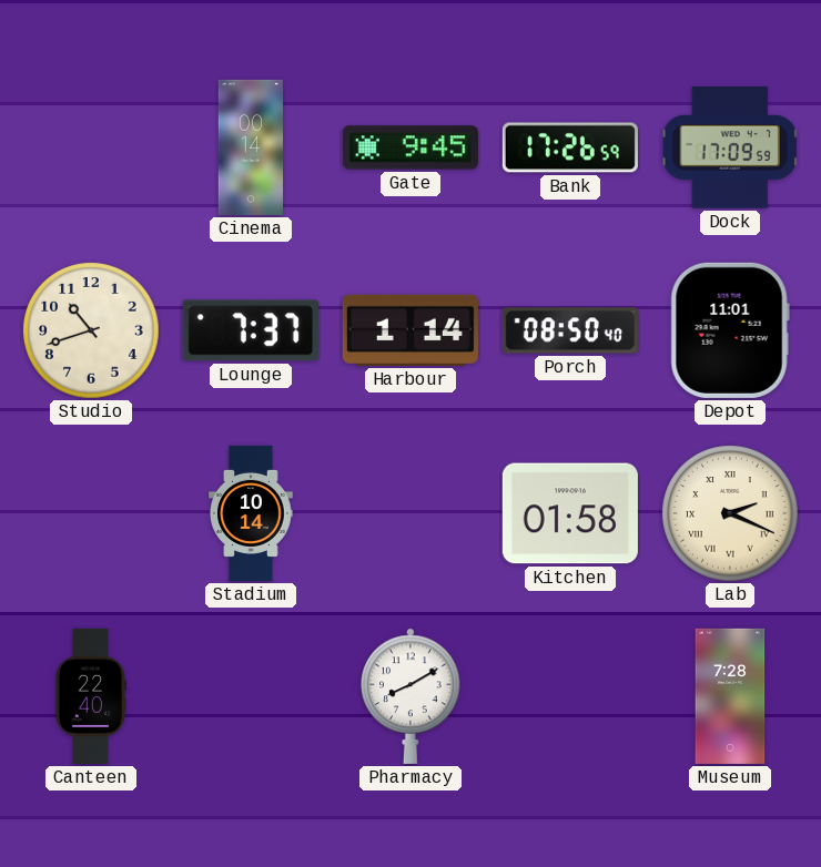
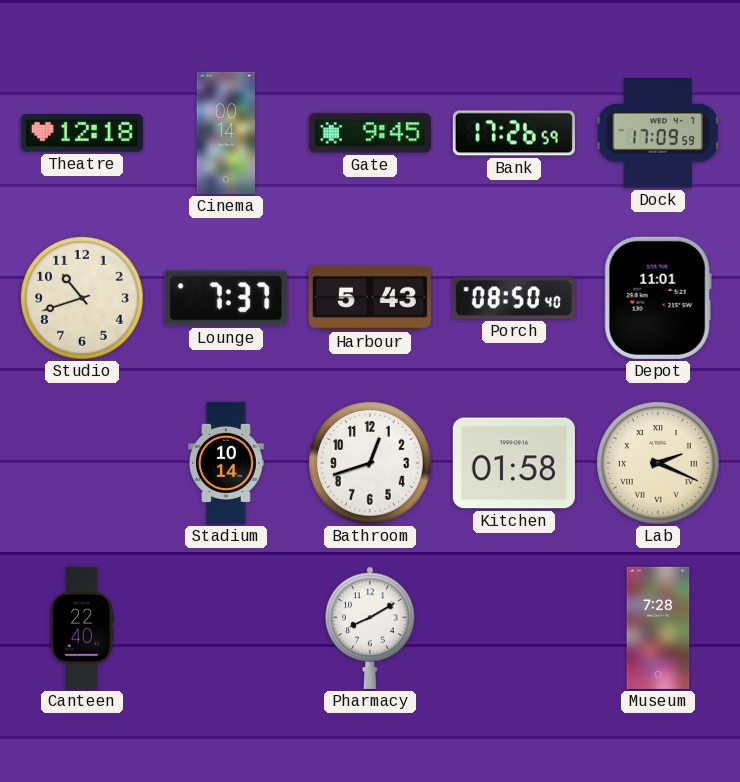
Theatre: none -> 12:18 (82, 134)
Harbour: 1:14 -> 5:43 (370, 298)
Bathroom: none -> 12:42 (370, 463)
